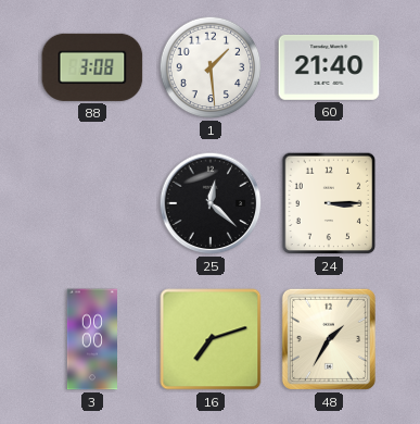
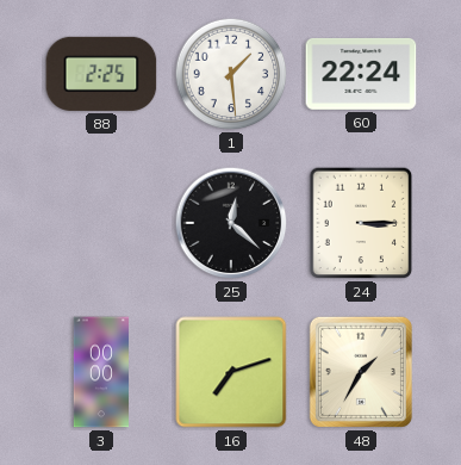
88: 3:08 -> 2:25 (101, 74)
60: 21:40 -> 22:24 (361, 74)
